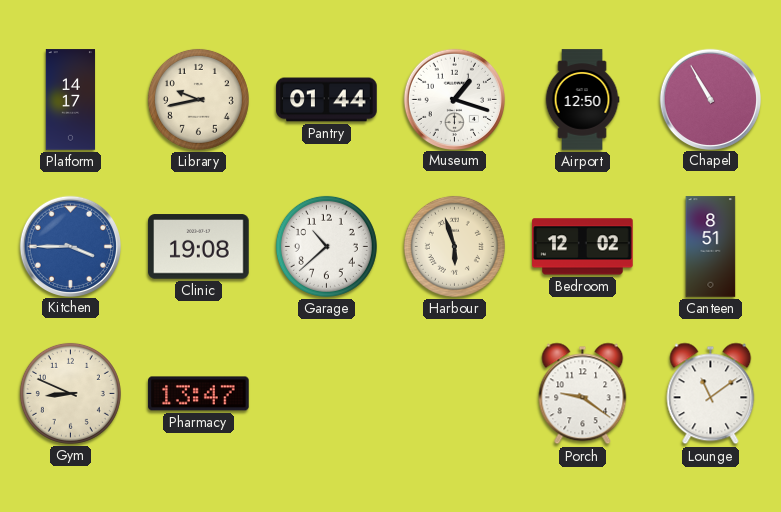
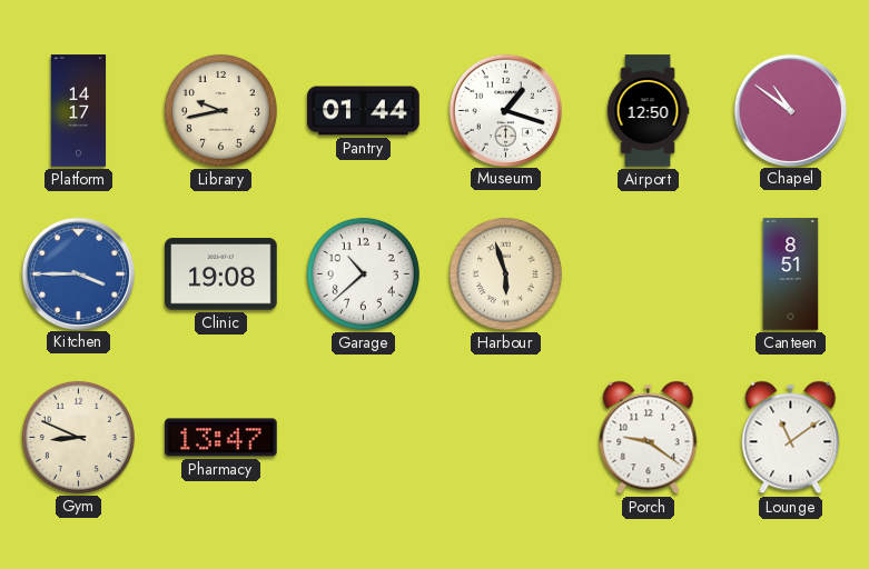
Chapel: 10:55 -> 10:51 (790, 110)
Bedroom: 12:02 -> none (583, 247)
